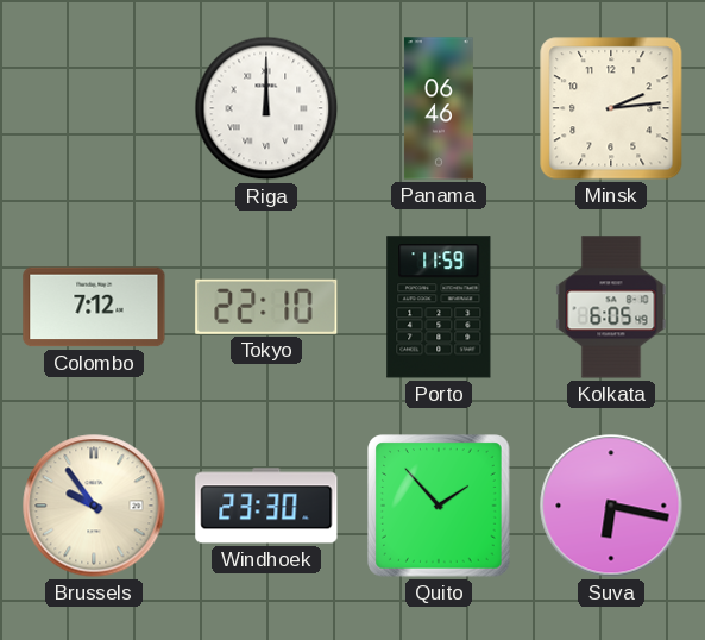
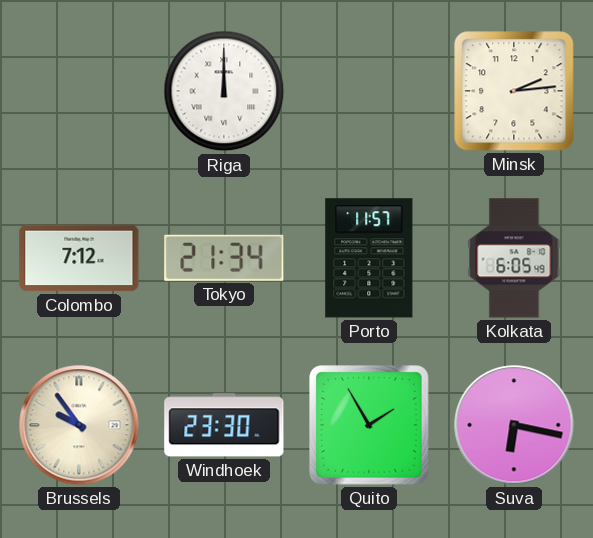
Panama: 06:46 -> none (439, 108)
Tokyo: 22:10 -> 21:34 (224, 258)
Porto: 11:59 -> 11:57 (369, 258)
Quito: 1:53 -> 1:55 (369, 425)
